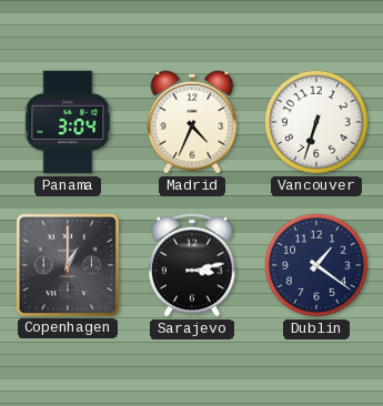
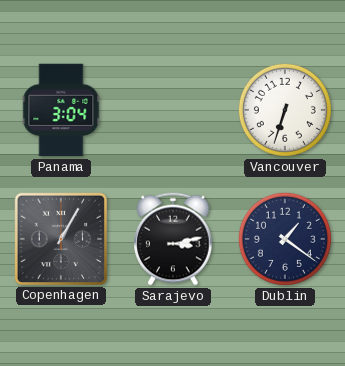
Madrid: 4:34 -> none (192, 122)
Copenhagen: 1:00 -> 1:05 (60, 238)
